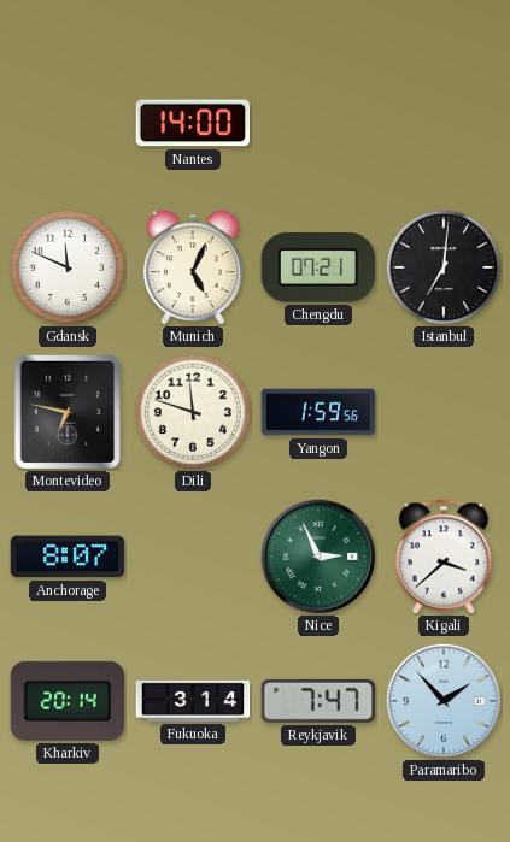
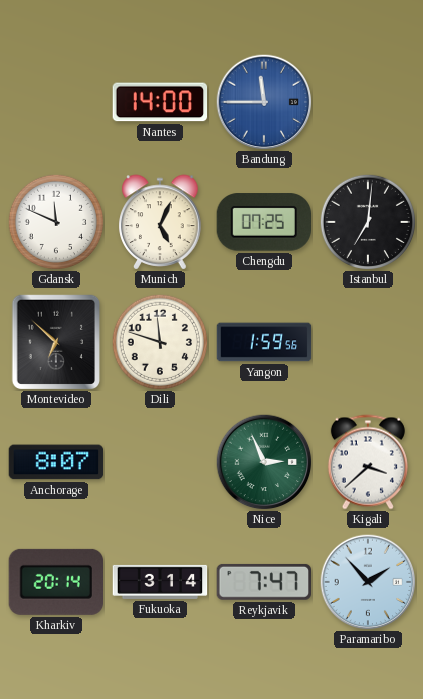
Bandung: none -> 11:45 (264, 102)
Chengdu: 07:21 -> 07:25 (263, 222)
Montevideo: 6:47 -> 6:52 (56, 342)
